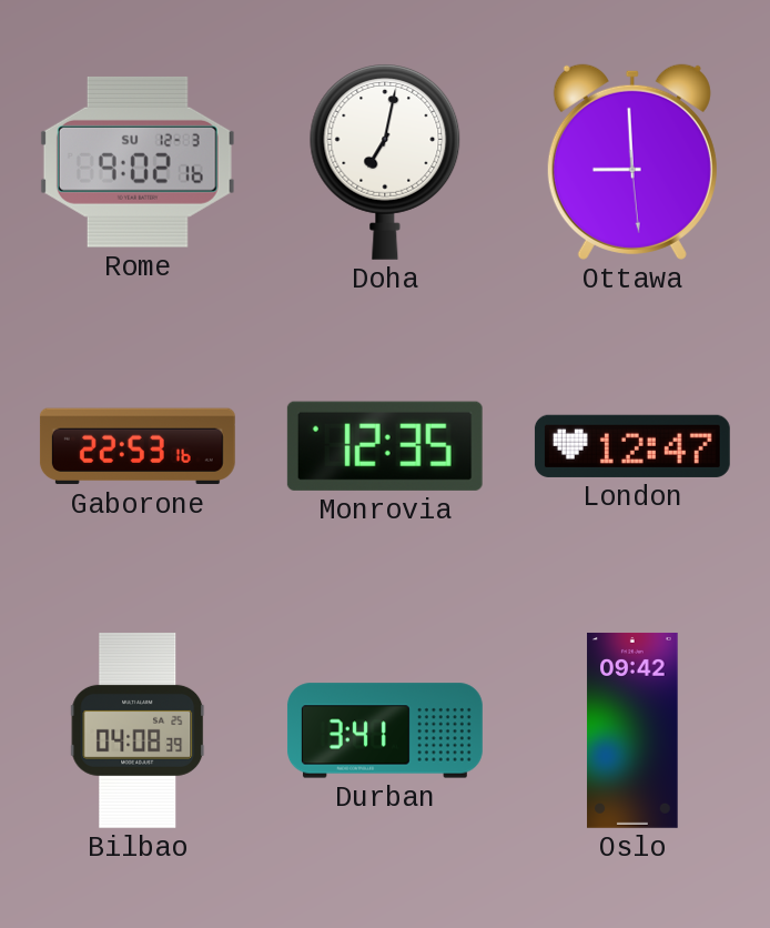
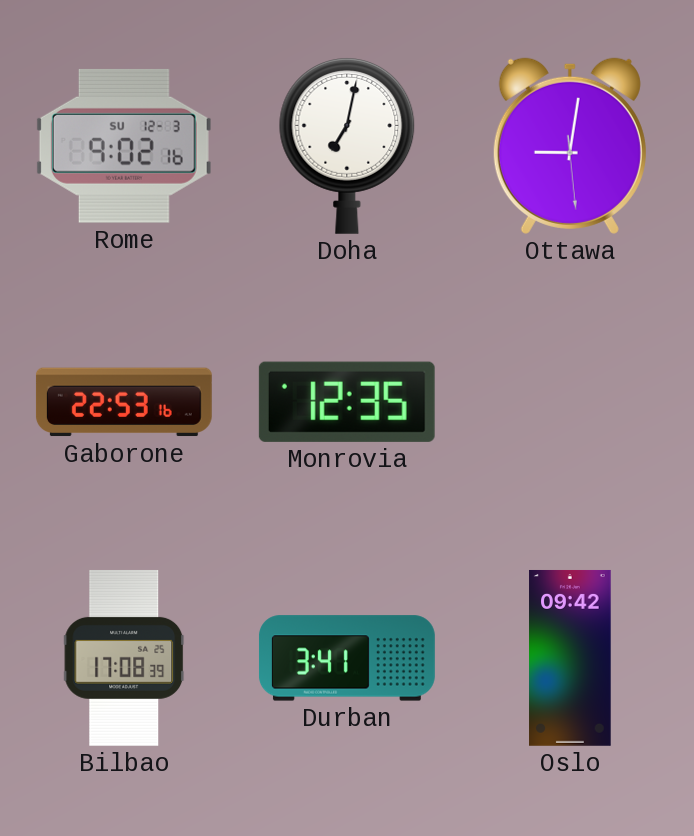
Ottawa: 8:59 -> 9:01 (570, 146)
London: 12:47 -> none (632, 446)
Bilbao: 04:08 -> 17:08 (124, 658)
